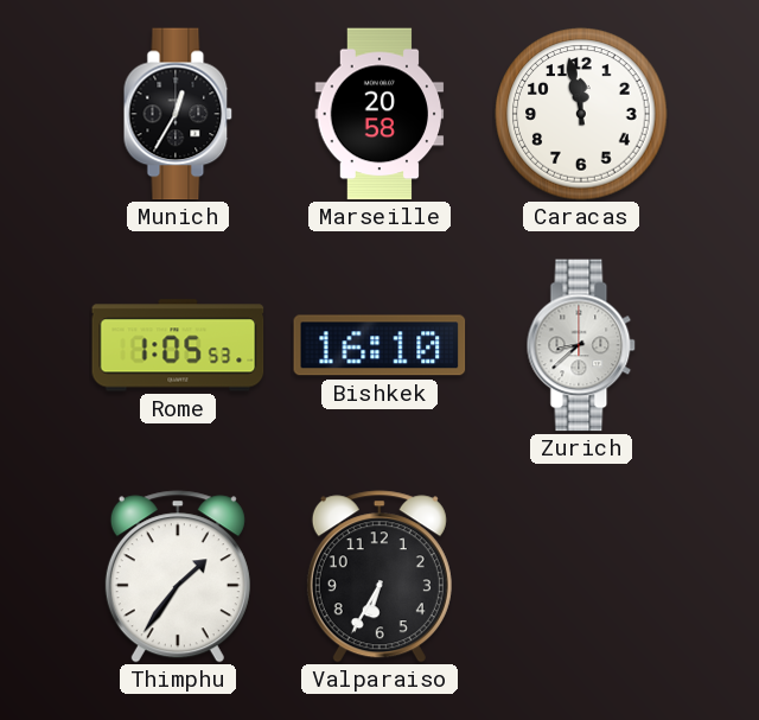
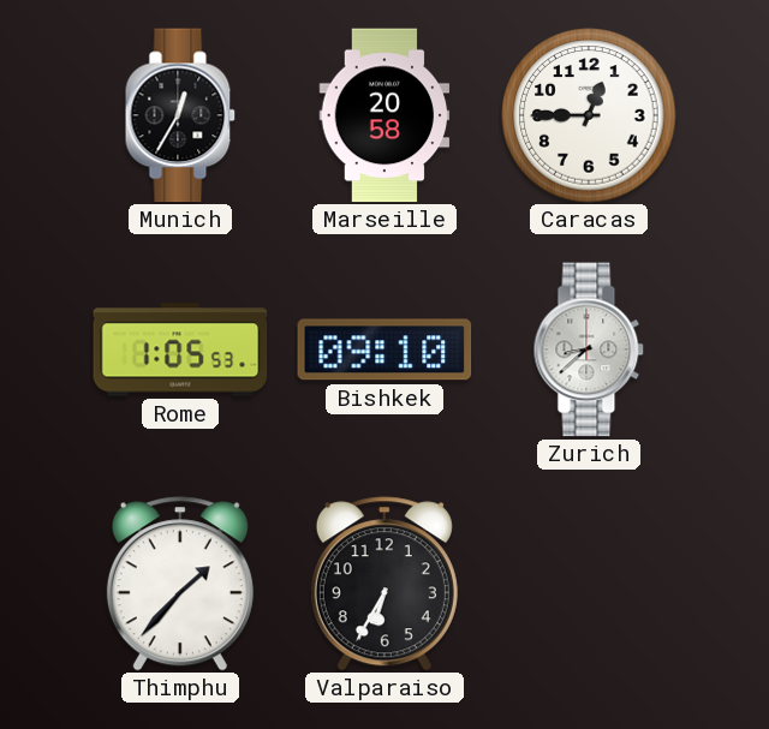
Caracas: 11:58 -> 12:45 (589, 115)
Bishkek: 16:10 -> 09:10 (384, 349)
Thimphu: 1:36 -> 1:37 (180, 584)
